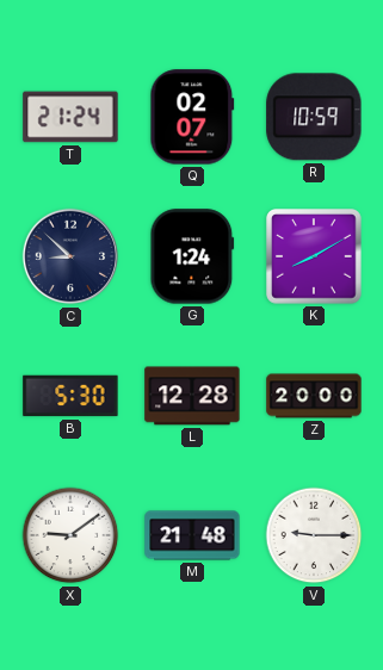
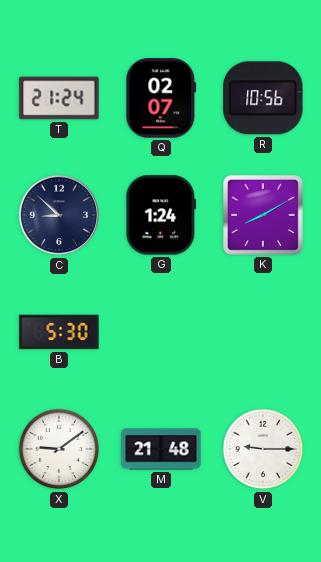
R: 10:59 -> 10:56 (263, 98)
L: 12:28 -> none (192, 396)
Z: 20:00 -> none (314, 396)
